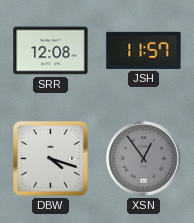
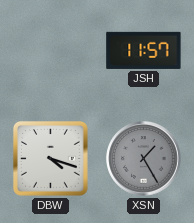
SRR: 12:08 -> none (51, 51)
XSN: 12:54 -> 1:25 (144, 159)
